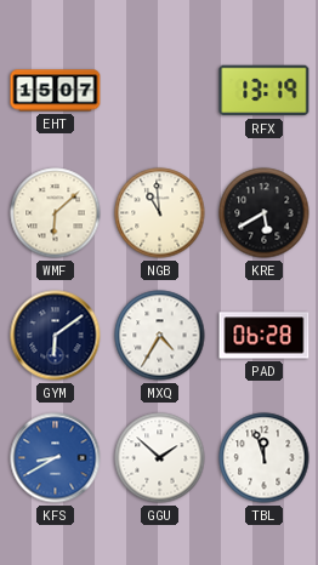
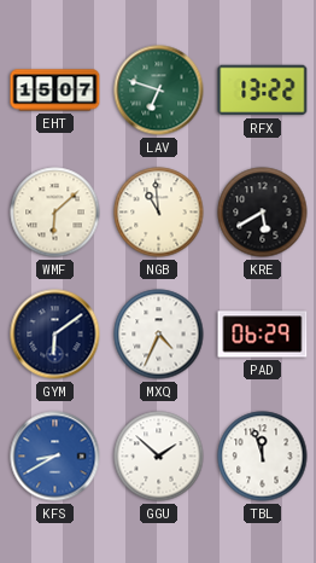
LAV: none -> 6:48 (159, 91)
RFX: 13:19 -> 13:22 (263, 91)
MXQ: 4:35 -> 4:34 (159, 335)
PAD: 06:28 -> 06:29 (263, 335)
